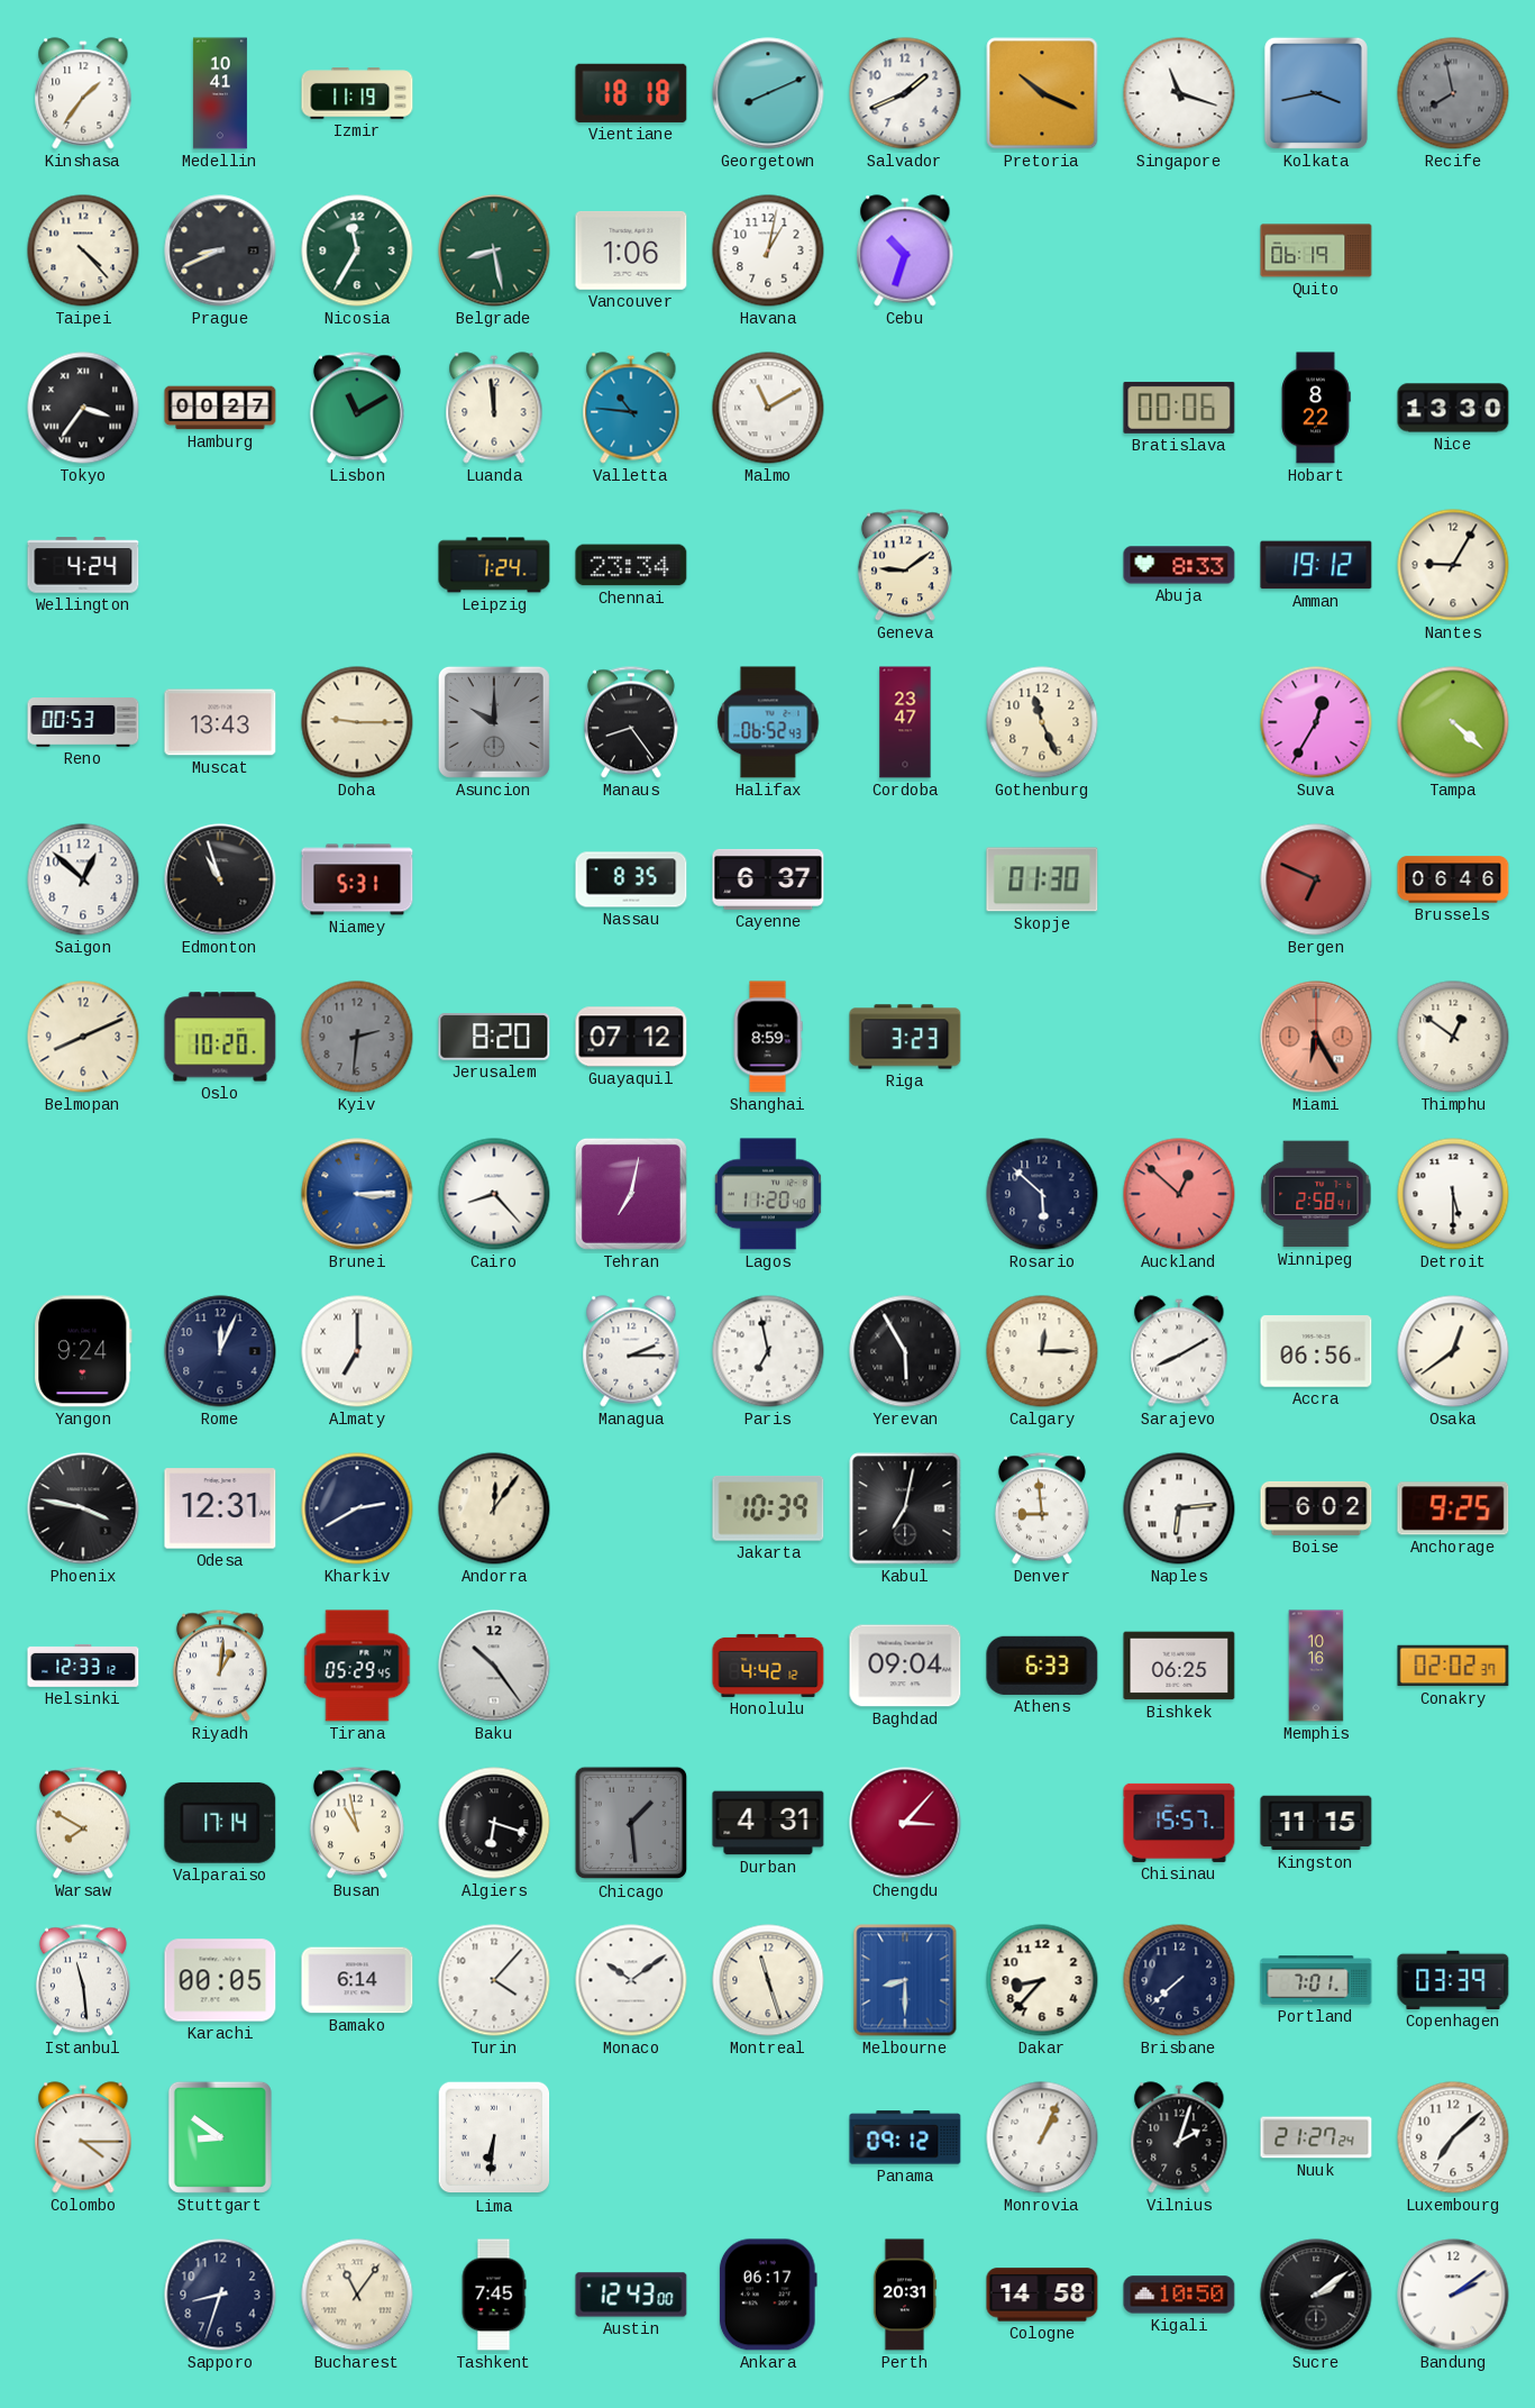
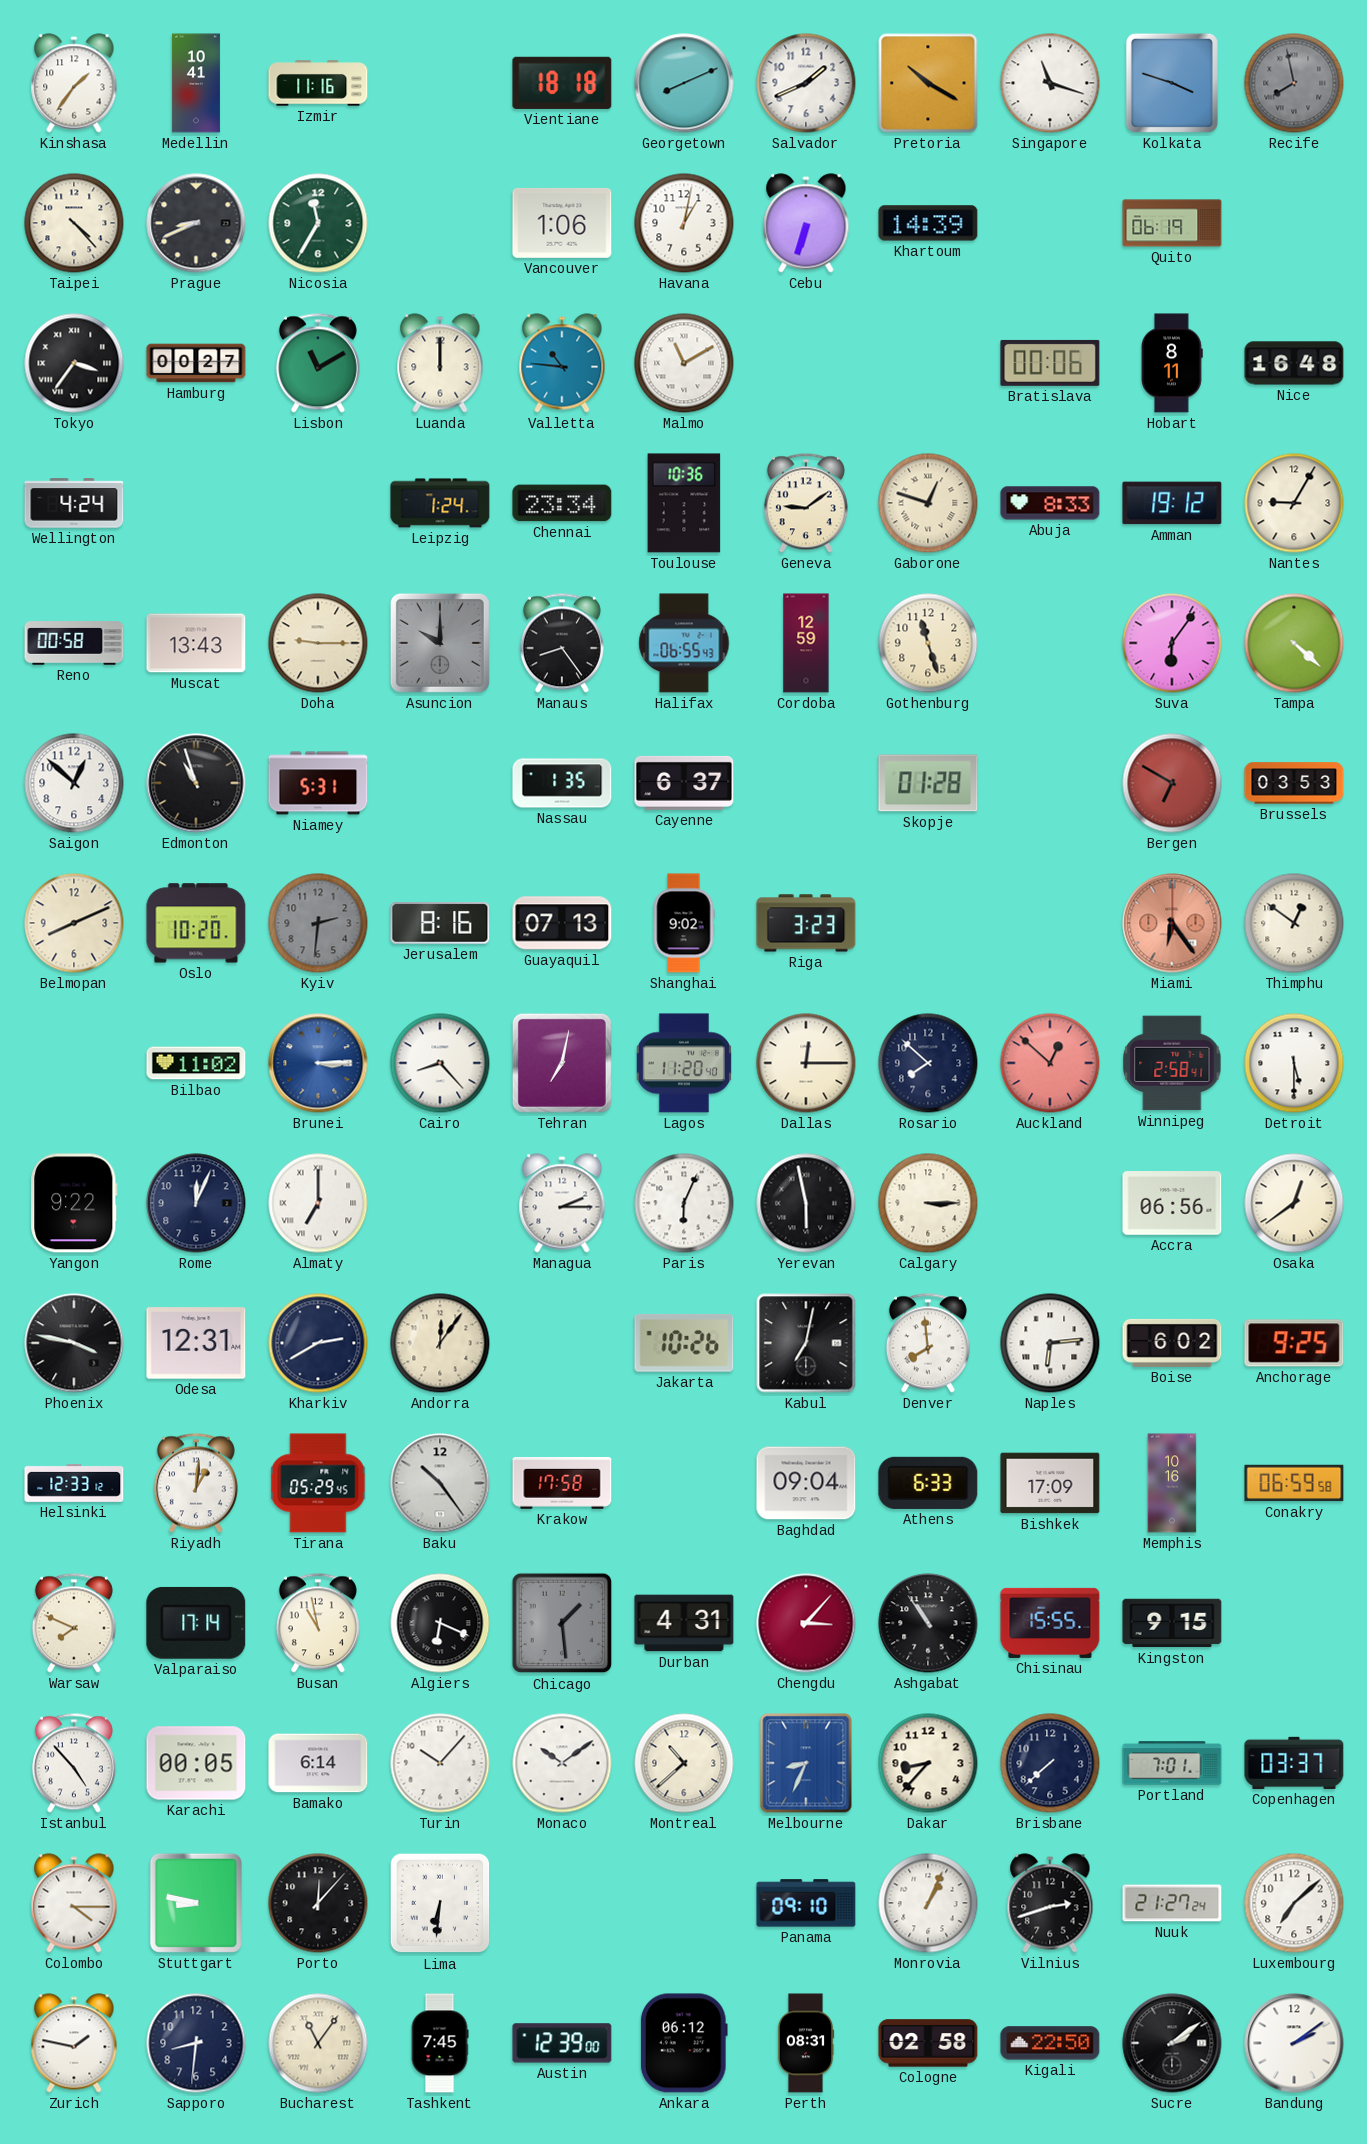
Izmir: 11:19 -> 11:16 (318, 83)
Pretoria: 10:19 -> 10:20 (928, 83)
Kolkata: 3:43 -> 3:48 (1172, 83)
Belgrade: 8:28 -> none (494, 250)
Cebu: 10:33 -> 6:33 (806, 223)
Khartoum: none -> 14:39 (928, 223)
Luanda: 11:59 -> 12:00 (440, 363)
Hobart: 8:22 -> 8:11 (1173, 363)
Nice: 13:30 -> 16:48 (1294, 363)
Toulouse: none -> 10:36 (684, 503)
Gaborone: none -> 12:48 (928, 503)
Reno: 00:53 -> 00:58 (74, 643)
Halifax: 06:52 -> 06:55 (684, 643)
Cordoba: 23:47 -> 12:59 (806, 643)
Gothenburg: 11:26 -> 11:27 (928, 643)
Suva: 12:35 -> 6:06 (1172, 643)
Nassau: 8:35 -> 1:35 (562, 783)
Skopje: 01:30 -> 01:28 (928, 783)
Bergen: 6:49 -> 6:50 (1172, 783)
Brussels: 06:46 -> 03:53 (1294, 783)
Jerusalem: 8:20 -> 8:16 (440, 923)
Guayaquil: 07:12 -> 07:13 (562, 923)
Shanghai: 8:59 -> 9:02 (684, 923)
Miami: 6:25 -> 6:24 (1172, 923)
Bilbao: none -> 11:02 (196, 1063)
Dallas: none -> 12:15 (806, 1063)
Rosario: 5:52 -> 7:52 (928, 1063)
Yangon: 9:24 -> 9:22 (74, 1203)
Paris: 6:58 -> 6:04 (684, 1203)
Yerevan: 5:55 -> 5:58 (806, 1203)
Calgary: 12:15 -> 3:15 (928, 1203)
Sarajevo: 8:10 -> none (1179, 1351)
Jakarta: 10:39 -> 10:26 (684, 1343)
Denver: 8:59 -> 7:59 (928, 1343)
Krakow: none -> 17:58 (562, 1484)
Honolulu: 4:42 -> none (768, 1666)
Bishkek: 06:25 -> 17:09 (1050, 1483)
Conakry: 02:02 -> 06:59 (1294, 1483)
Warsaw: 7:50 -> 7:49 (74, 1623)
Algiers: 6:18 -> 6:19 (440, 1623)
Ashgabat: none -> 10:54 (928, 1623)
Chisinau: 15:57 -> 15:55 (1050, 1623)
Kingston: 11:15 -> 9:15 (1172, 1623)
Istanbul: 11:29 -> 4:53 (74, 1763)
Turin: 4:07 -> 10:07 (440, 1763)
Montreal: 11:27 -> 10:38 (684, 1763)
Melbourne: 8:30 -> 8:34 (806, 1763)
Copenhagen: 03:39 -> 03:37 (1294, 1763)
Stuttgart: 8:51 -> 8:47 (196, 1903)
Porto: none -> 12:07 (318, 1903)
Panama: 09:12 -> 09:10 (806, 1903)
Vilnius: 2:03 -> 2:42 (1050, 1903)
Zurich: none -> 1:47 (74, 2043)
Sapporo: 8:33 -> 8:31 (196, 2043)
Austin: 12:43 -> 12:39 (562, 2043)
Ankara: 06:17 -> 06:12 (684, 2043)
Perth: 20:31 -> 08:31 (806, 2043)
Cologne: 14:58 -> 02:58 (928, 2043)
Kigali: 10:50 -> 22:50 (1050, 2043)
